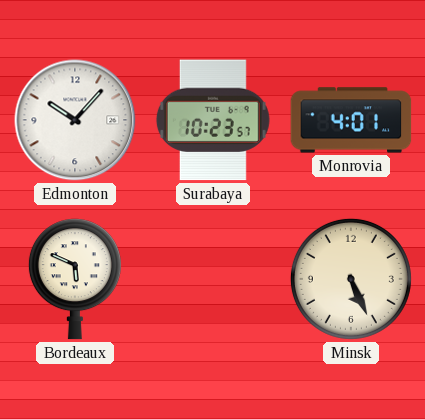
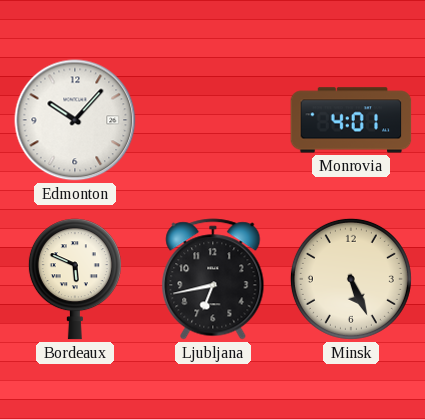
Surabaya: 10:23 -> none (213, 120)
Ljubljana: none -> 6:43 (213, 279)
